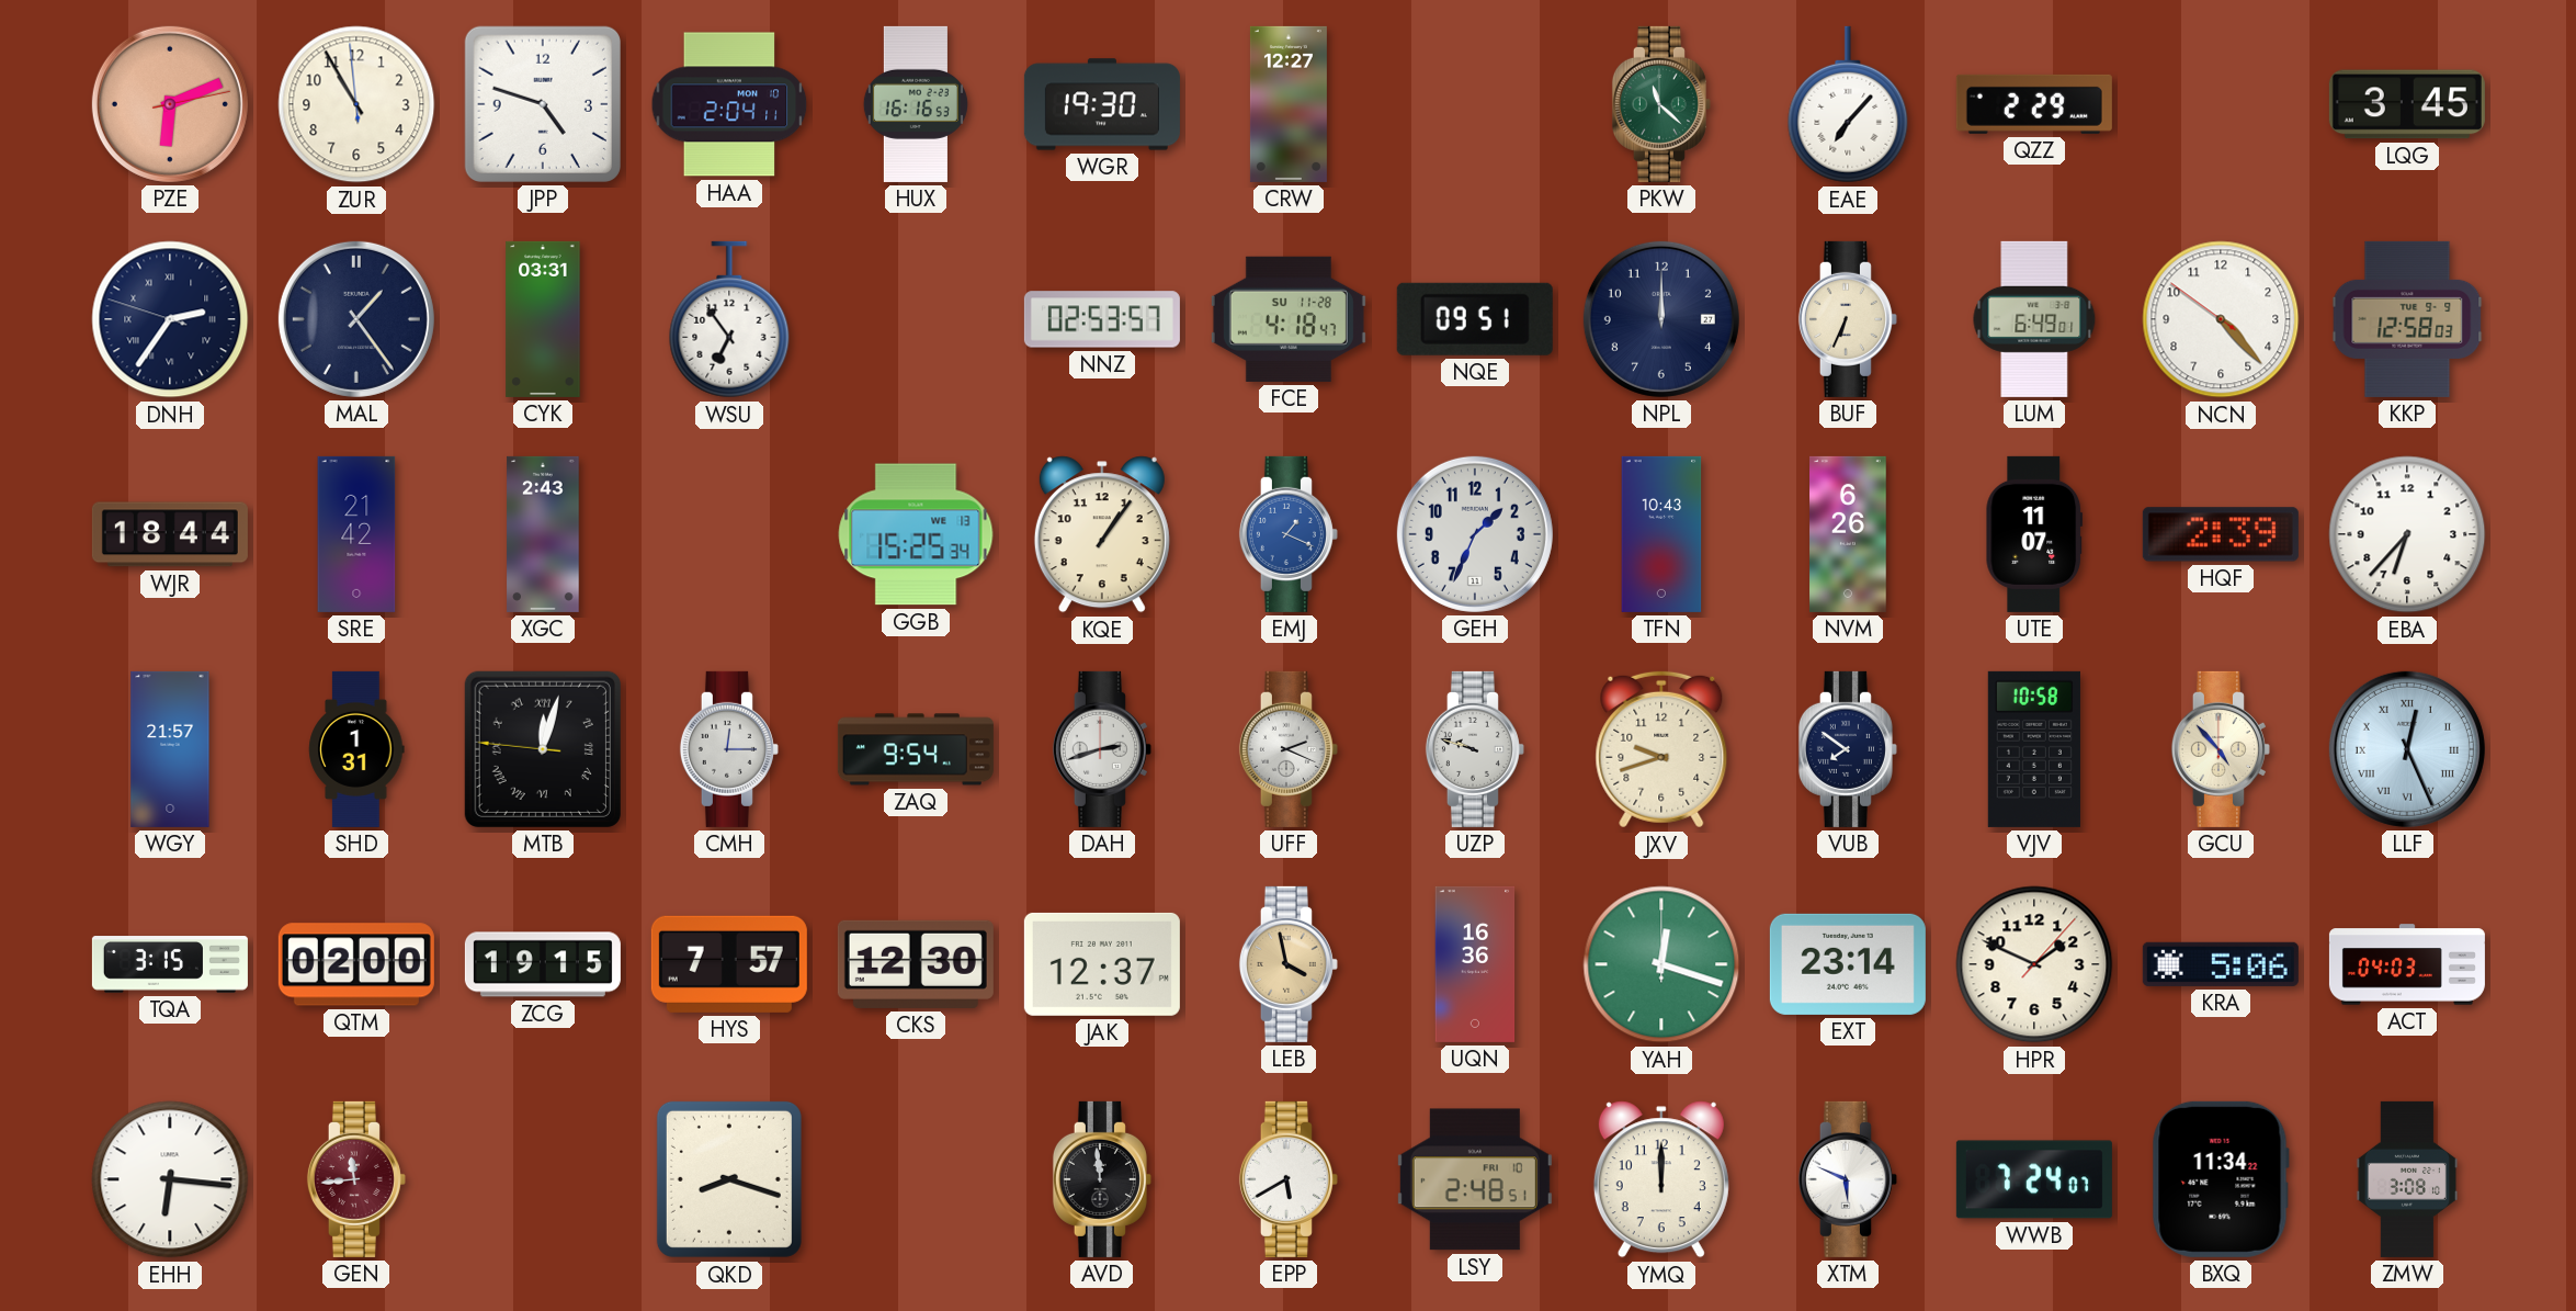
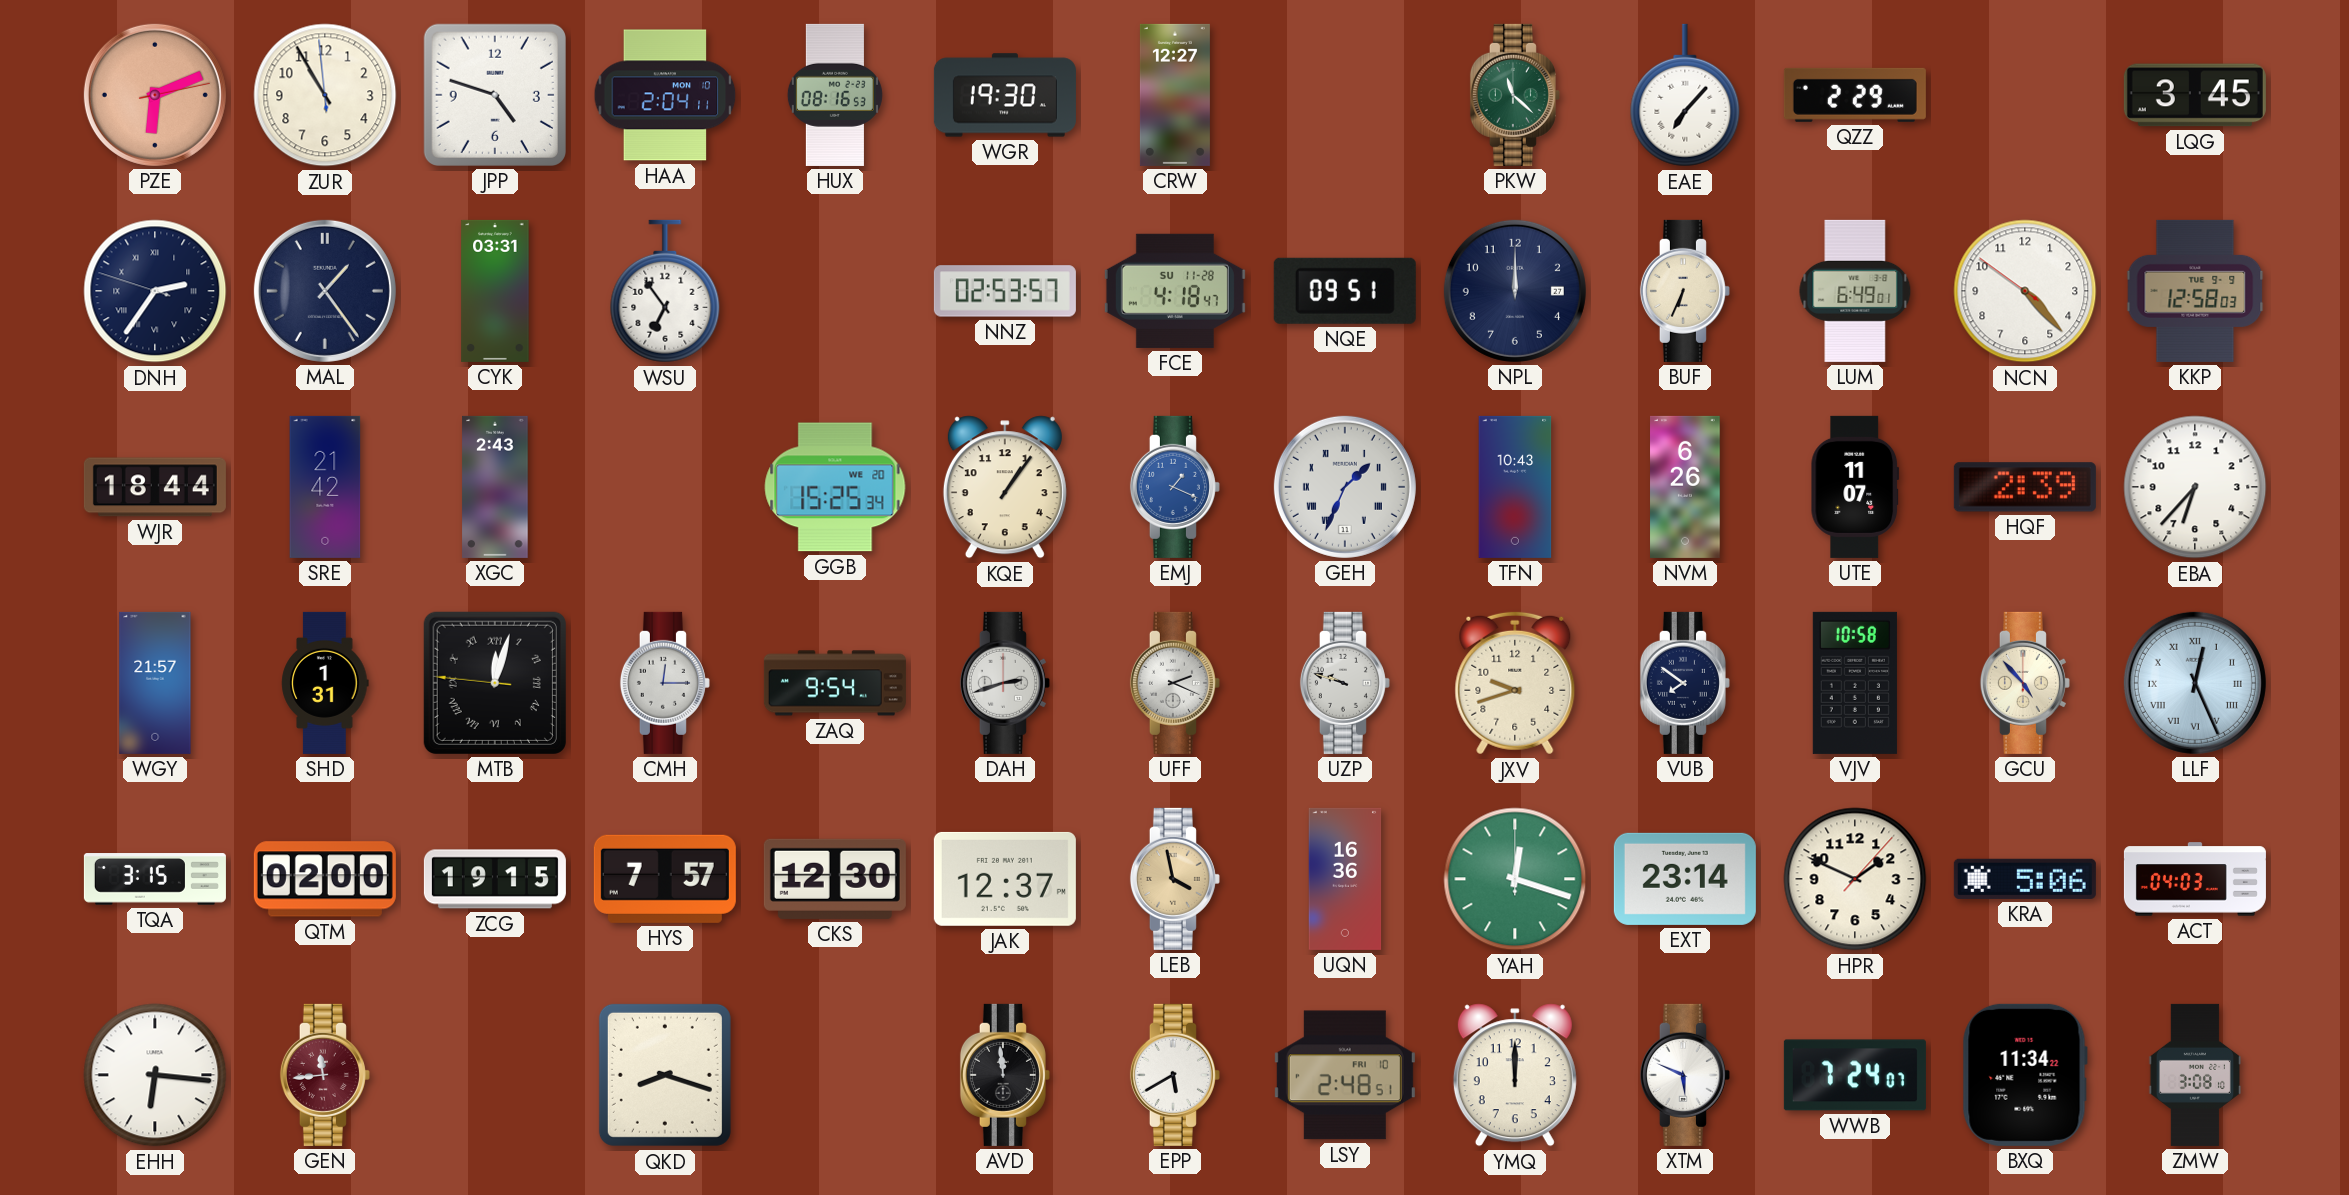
HUX: 16:16 -> 08:16 (835, 95)
GGB date: WE 13 -> WE 20 (835, 487)
GEH numerals: Arabic -> Roman (1345, 487)
